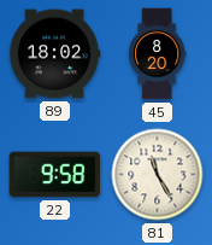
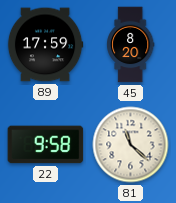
89: 18:02 -> 17:59 (45, 45)
81: 11:25 -> 11:22 (131, 145)
